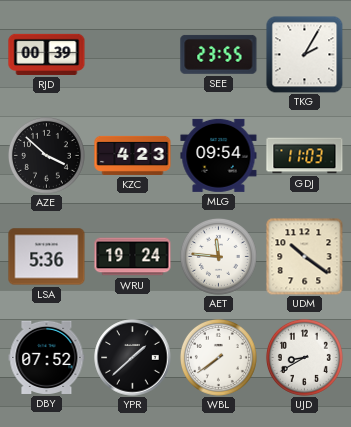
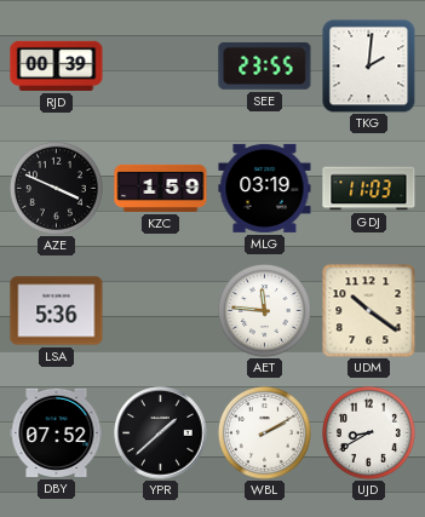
TKG: 2:05 -> 2:01 (368, 65)
AZE: 3:52 -> 3:49 (56, 188)
KZC: 4:23 -> 1:59 (161, 188)
MLG: 09:54 -> 03:19 (265, 188)
WRU: 19:24 -> none (133, 257)
WBL: 7:39 -> 2:10 (264, 432)
